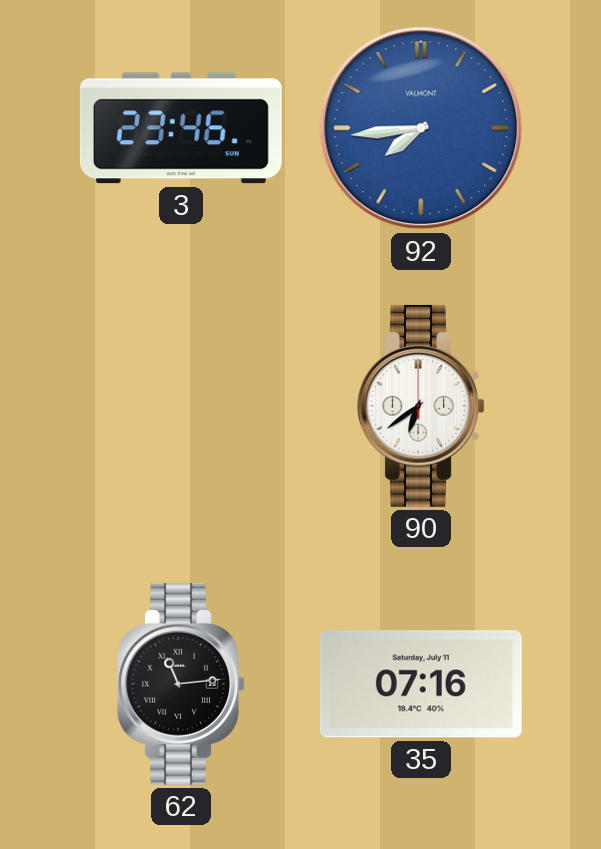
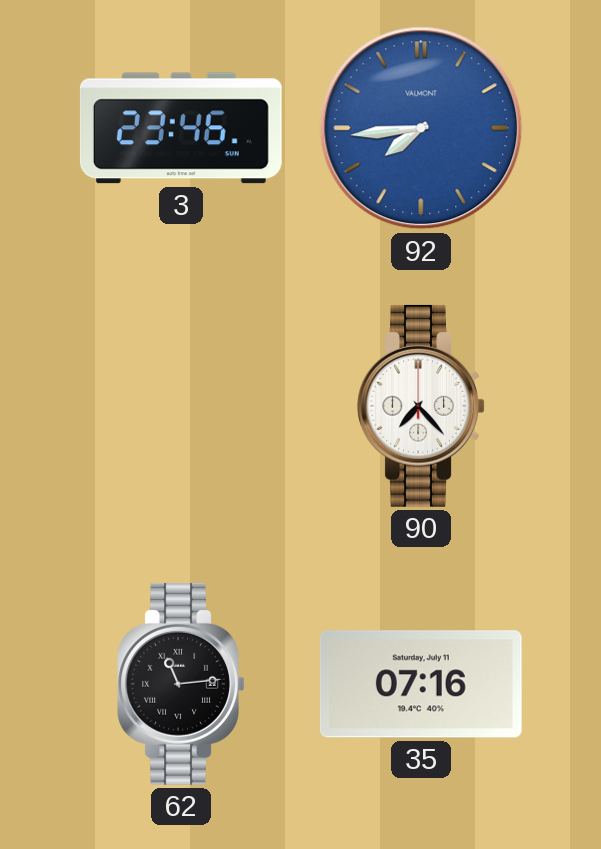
90: 6:39 -> 7:23 (421, 406)
